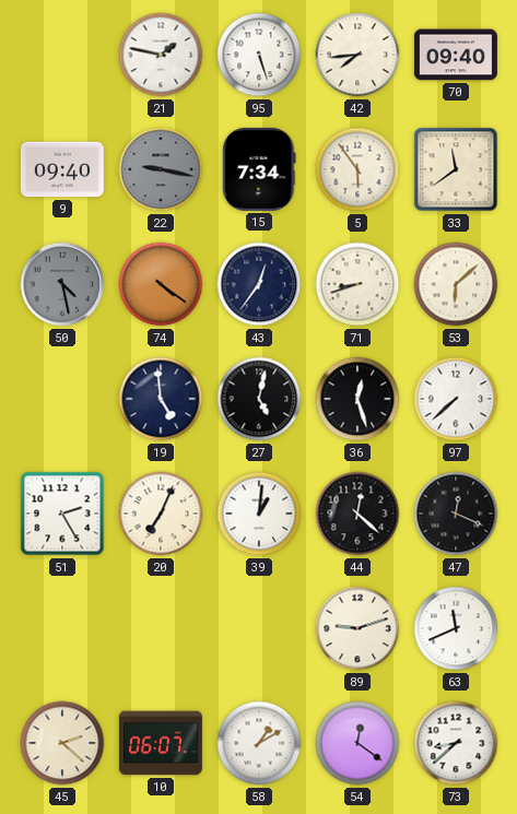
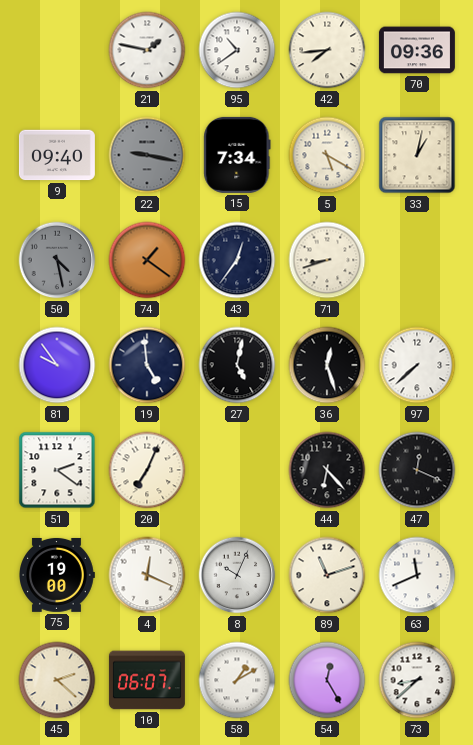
95: 5:27 -> 10:39 (237, 50)
70: 09:40 -> 09:36 (417, 50)
5: 5:54 -> 5:20 (327, 155)
33: 11:39 -> 1:02 (417, 155)
74: 4:21 -> 1:21 (147, 260)
53: 6:08 -> none (456, 284)
81: none -> 9:54 (57, 365)
51: 2:25 -> 2:21 (57, 470)
39: 1:01 -> none (259, 514)
44: 12:22 -> 6:23 (327, 470)
75: none -> 19:00 (57, 575)
4: none -> 12:19 (147, 575)
8: none -> 10:04 (237, 575)
89: 9:12 -> 11:12 (327, 575)
54: 12:21 -> 12:25 (327, 680)
